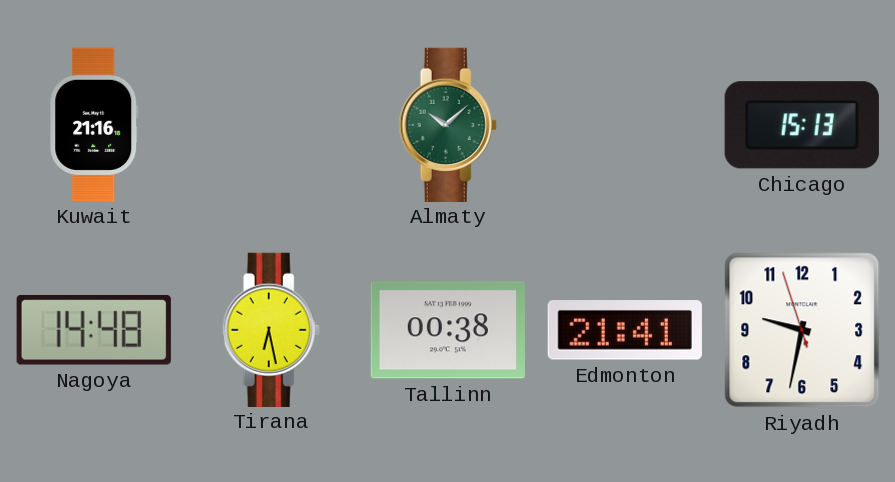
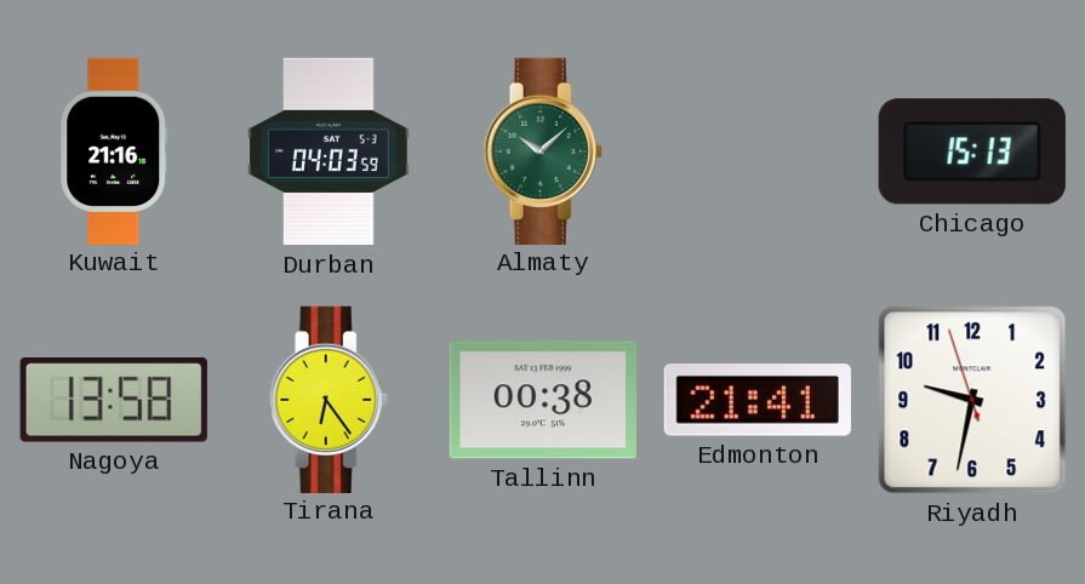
Durban: none -> 04:03 (329, 151)
Nagoya: 14:48 -> 13:58 (114, 400)
Tirana: 6:28 -> 6:24 (329, 399)
